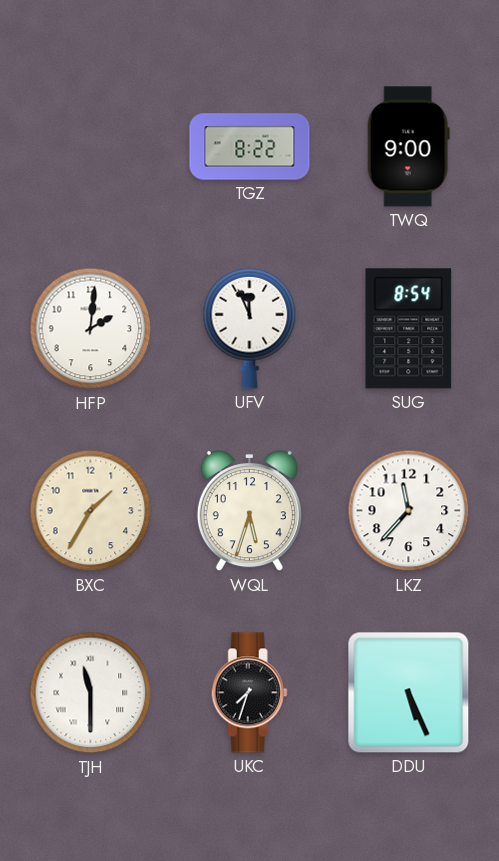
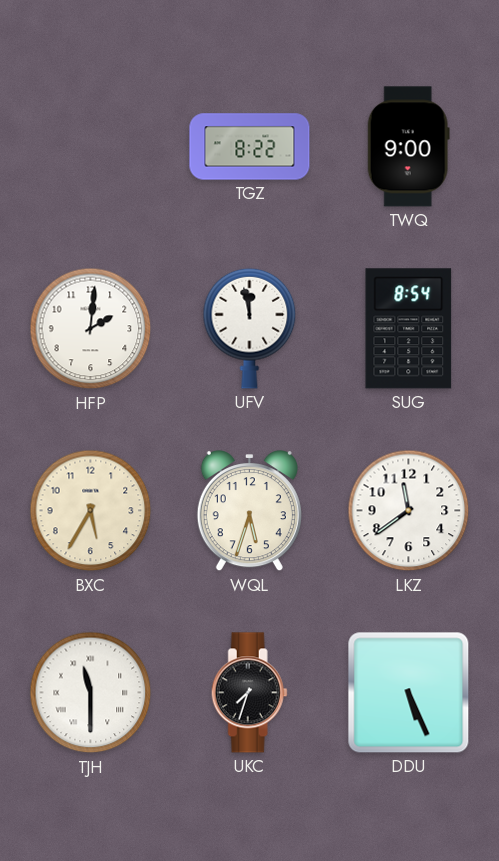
UFV: 11:56 -> 11:58 (250, 328)
BXC: 1:35 -> 5:35 (91, 511)
LKZ: 11:37 -> 11:39 (409, 511)
